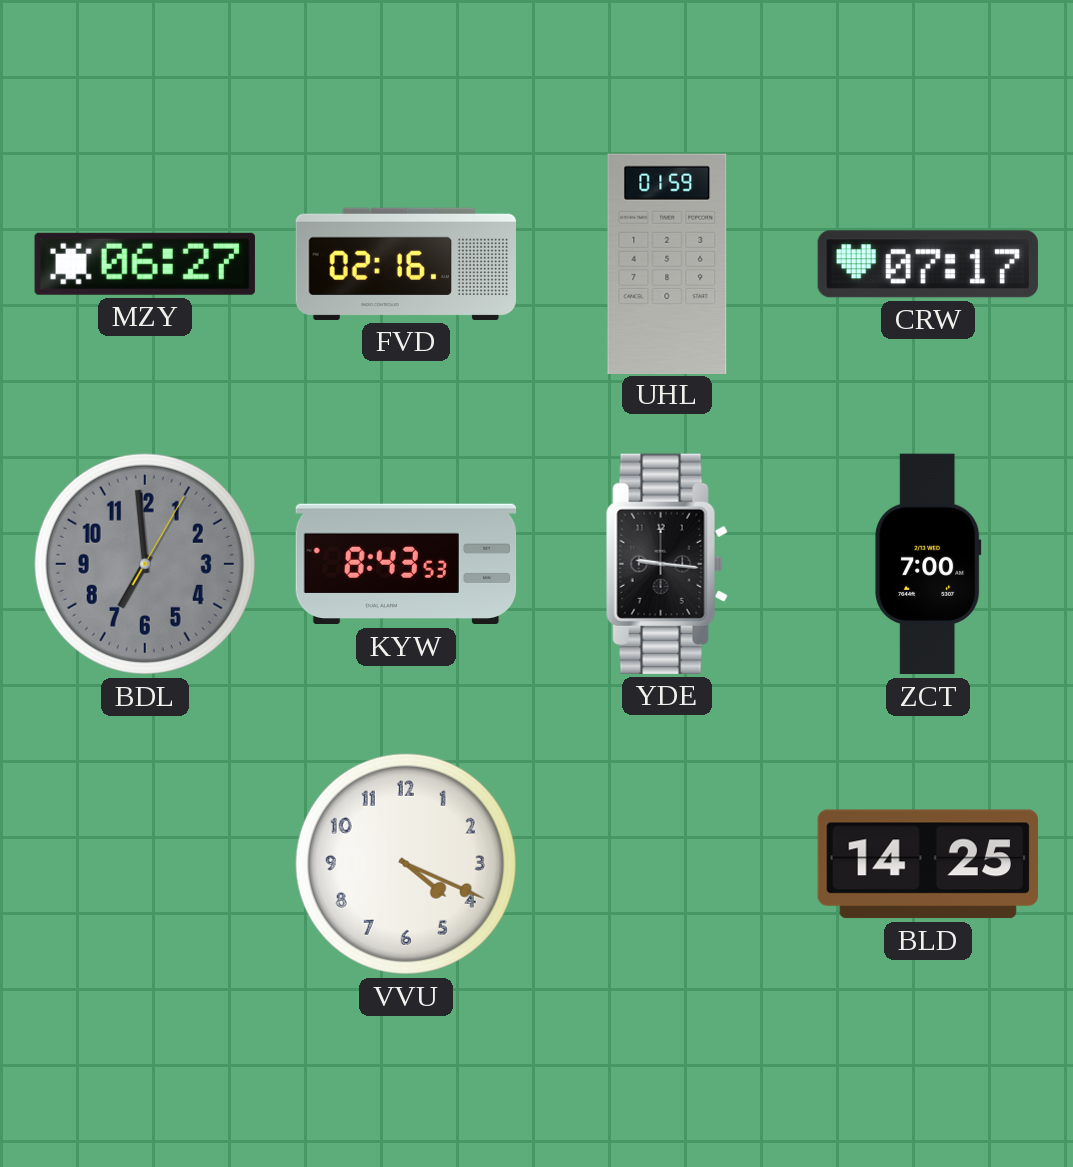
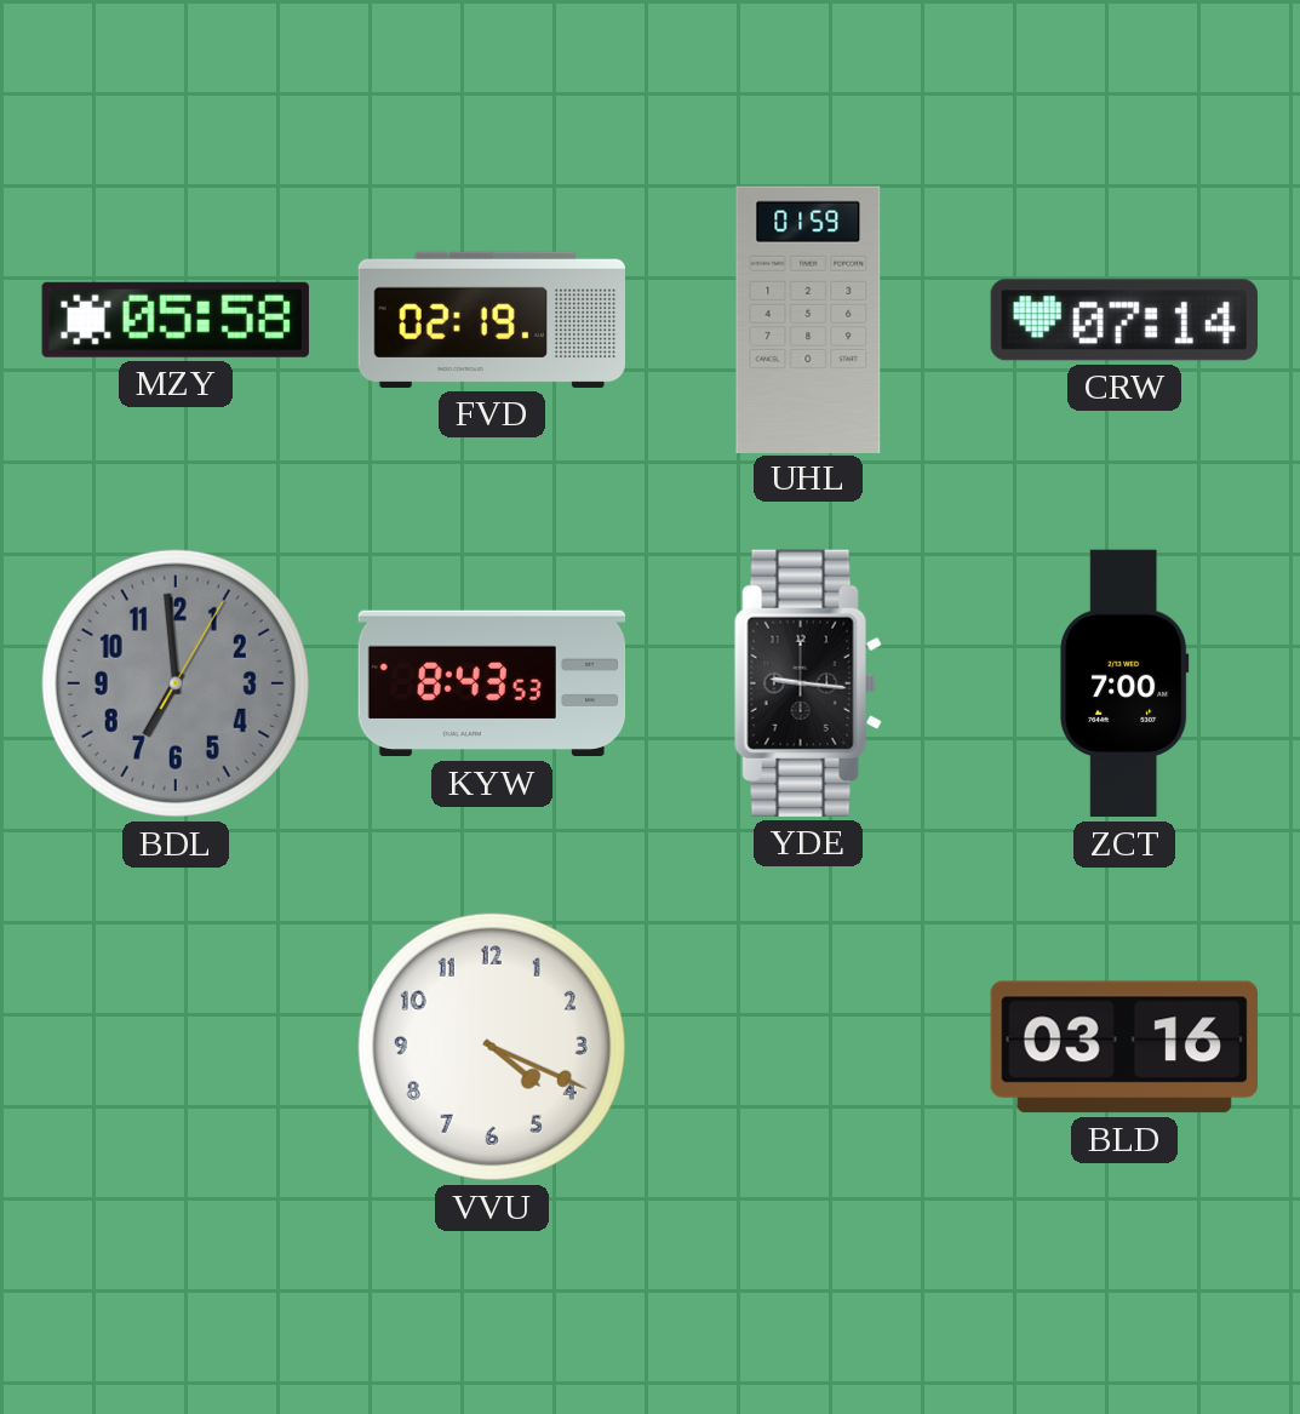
MZY: 06:27 -> 05:58 (176, 320)
FVD: 02:16 -> 02:19 (491, 320)
CRW: 07:17 -> 07:14 (1124, 320)
BLD: 14:25 -> 03:16 (1124, 1047)
